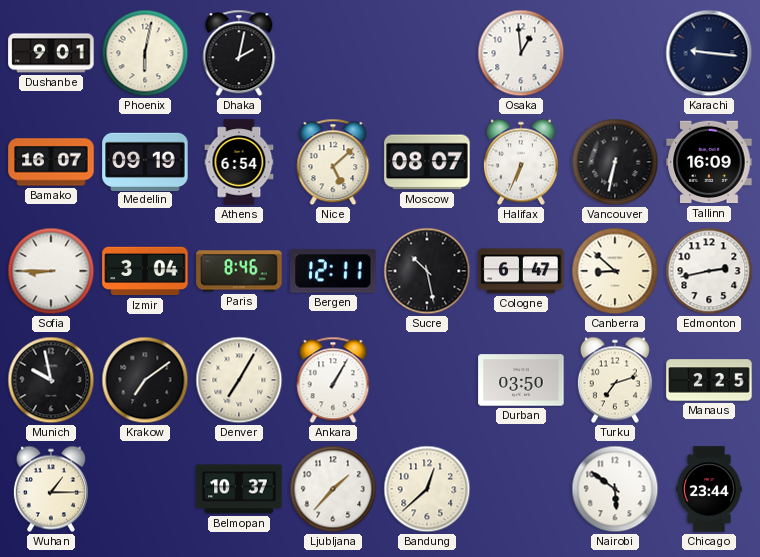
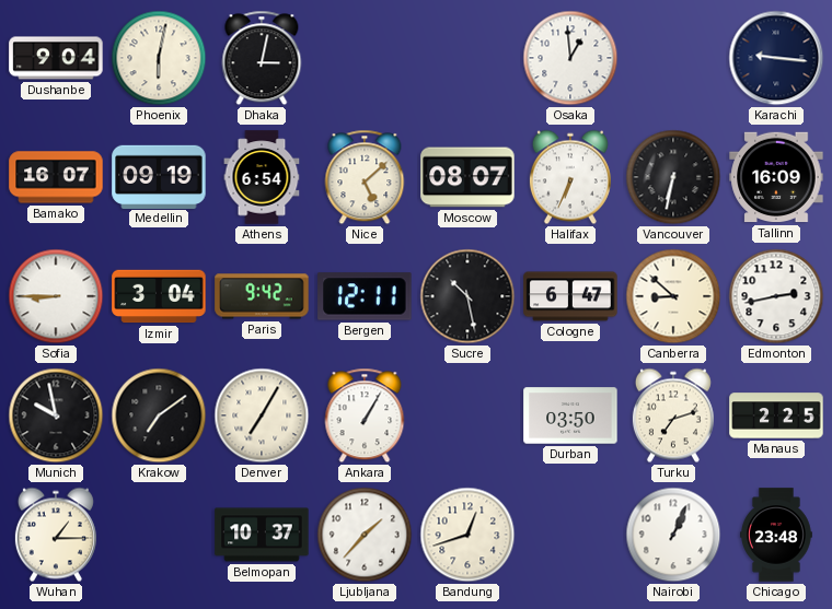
Dushanbe: 9:01 -> 9:04 (56, 58)
Dhaka: 2:02 -> 3:02 (262, 58)
Paris: 8:46 -> 9:42 (262, 296)
Bandung: 12:38 -> 12:42 (467, 535)
Nairobi: 5:51 -> 1:04 (673, 535)
Chicago: 23:44 -> 23:48 (776, 535)
